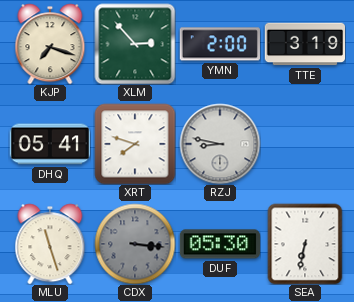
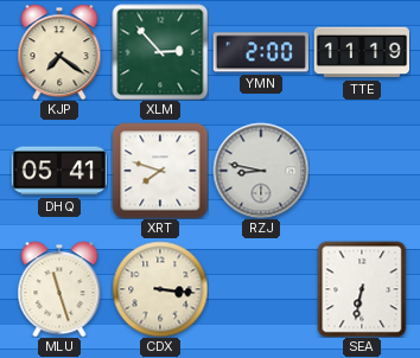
KJP: 7:18 -> 7:21 (59, 52)
TTE: 3:19 -> 11:19 (361, 52)
CDX dial: grey -> cream (160, 289)
DUF: 05:30 -> none (219, 244)
